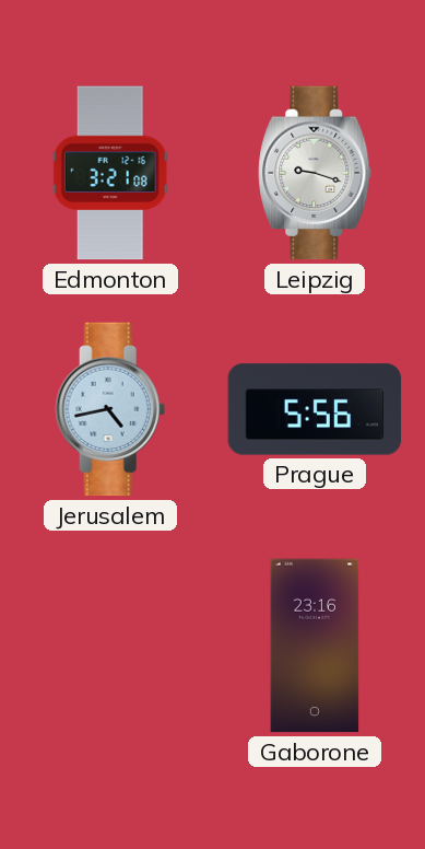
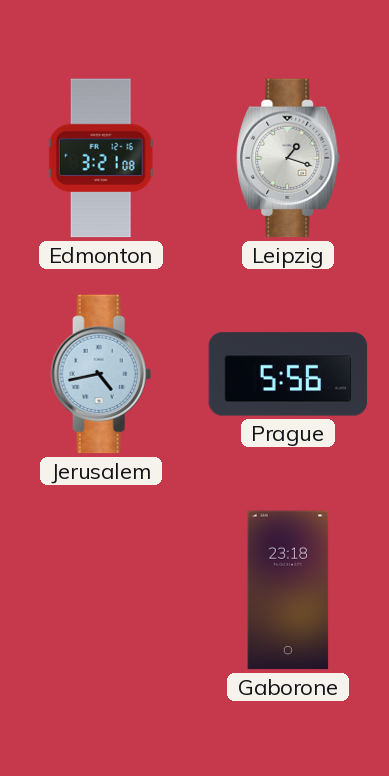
Leipzig: 9:18 -> 1:18 (288, 158)
Gaborone: 23:16 -> 23:18 (288, 590)
